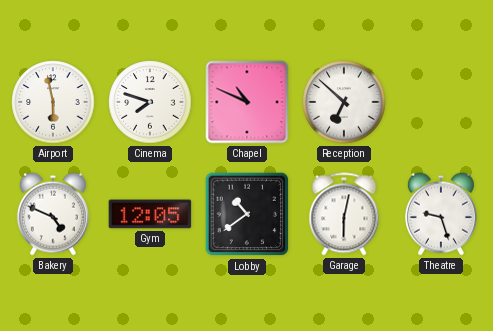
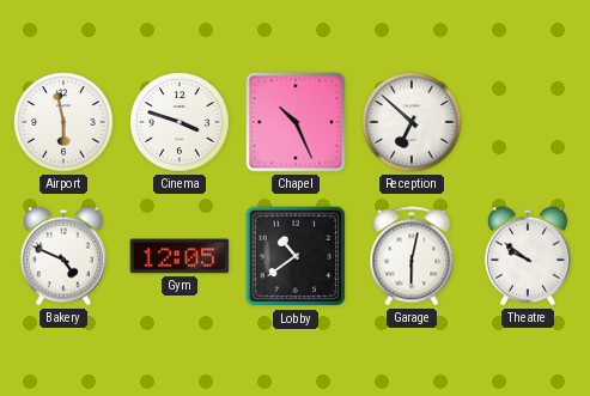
Cinema: 7:48 -> 3:48 (180, 122)
Chapel: 10:49 -> 10:26 (296, 122)
Theatre: 9:27 -> 9:51 (528, 256)
